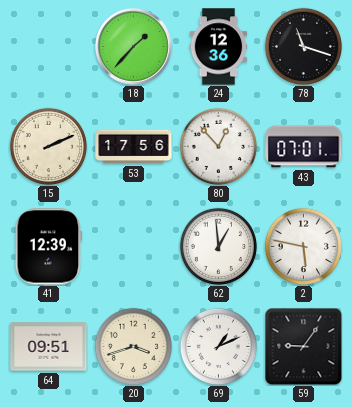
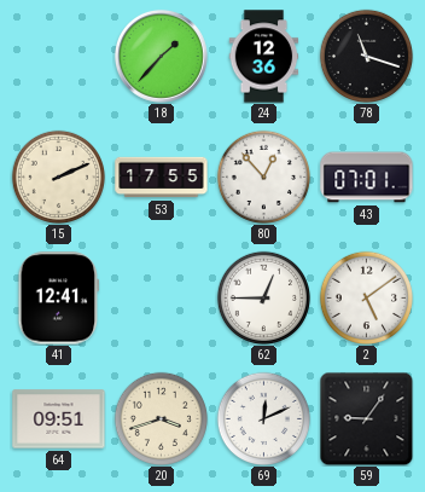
53: 17:56 -> 17:55 (162, 178)
41: 12:39 -> 12:41 (59, 299)
62: 12:59 -> 12:45 (263, 297)
2: 5:47 -> 5:09 (366, 297)
69: 1:11 -> 12:11 (263, 418)
